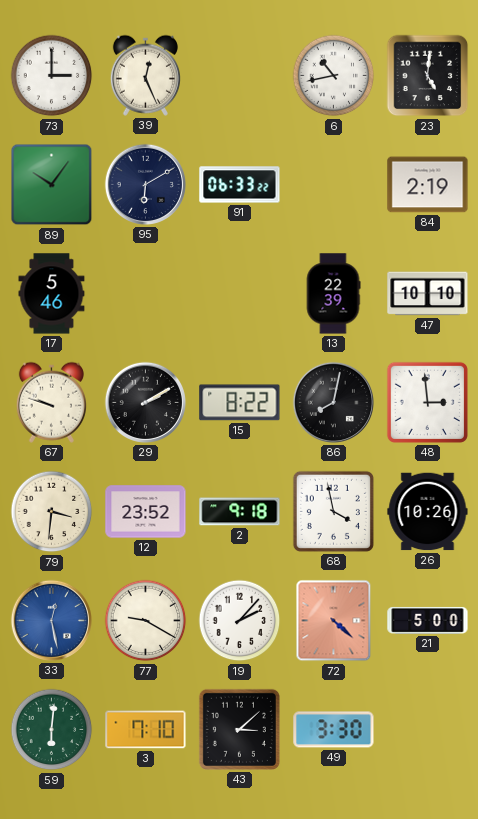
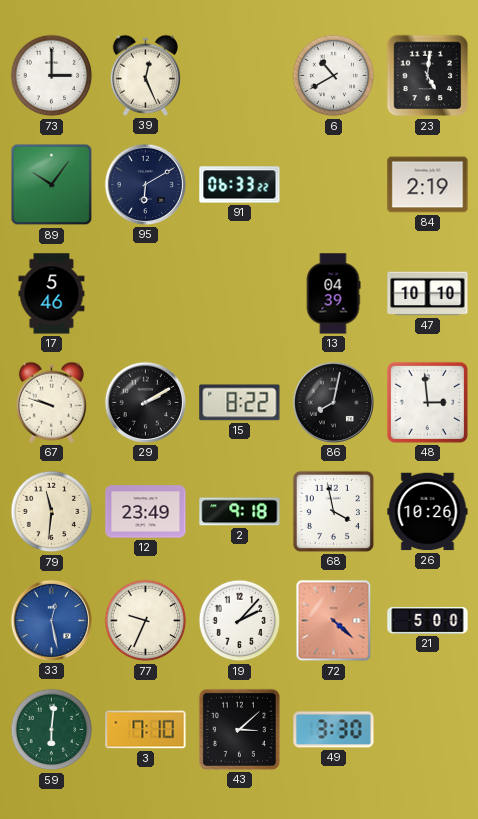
6: 10:43 -> 10:40 (334, 76)
13: 22:39 -> 04:39 (333, 294)
79: 3:31 -> 11:31 (52, 512)
12: 23:52 -> 23:49 (146, 512)
77: 9:20 -> 9:34 (146, 621)
